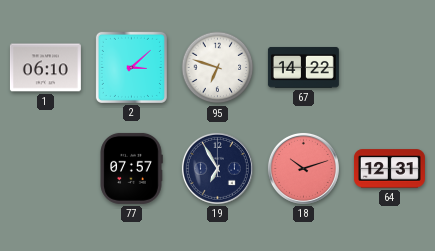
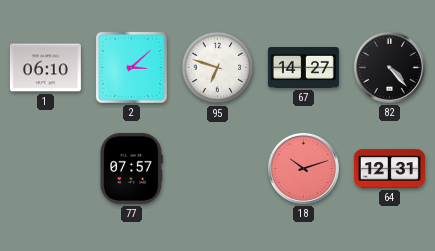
67: 14:22 -> 14:27 (303, 67)
82: none -> 4:23 (389, 67)
19: 6:55 -> none (217, 168)
